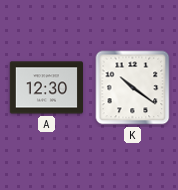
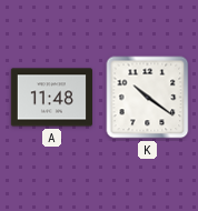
A: 12:30 -> 11:48 (51, 98)
